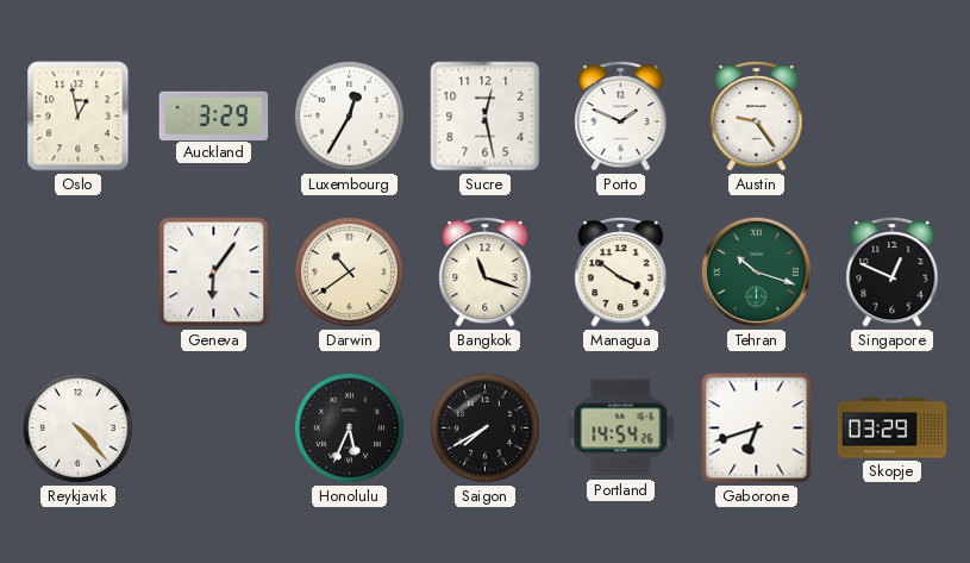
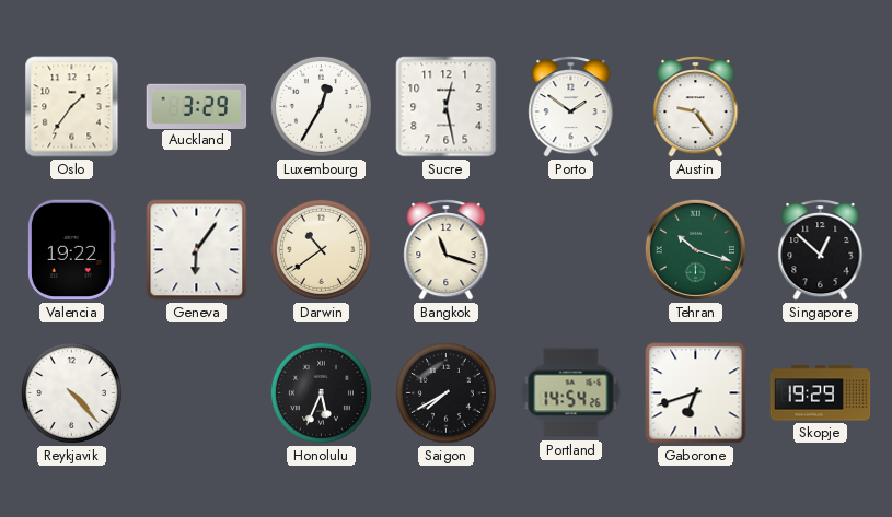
Oslo: 12:58 -> 1:36 (72, 107)
Porto: 1:49 -> 1:51 (571, 107)
Valencia: none -> 19:22 (71, 250)
Managua: 3:51 -> none (621, 273)
Singapore: 12:49 -> 12:52 (821, 250)
Skopje: 03:29 -> 19:29 (821, 393)
